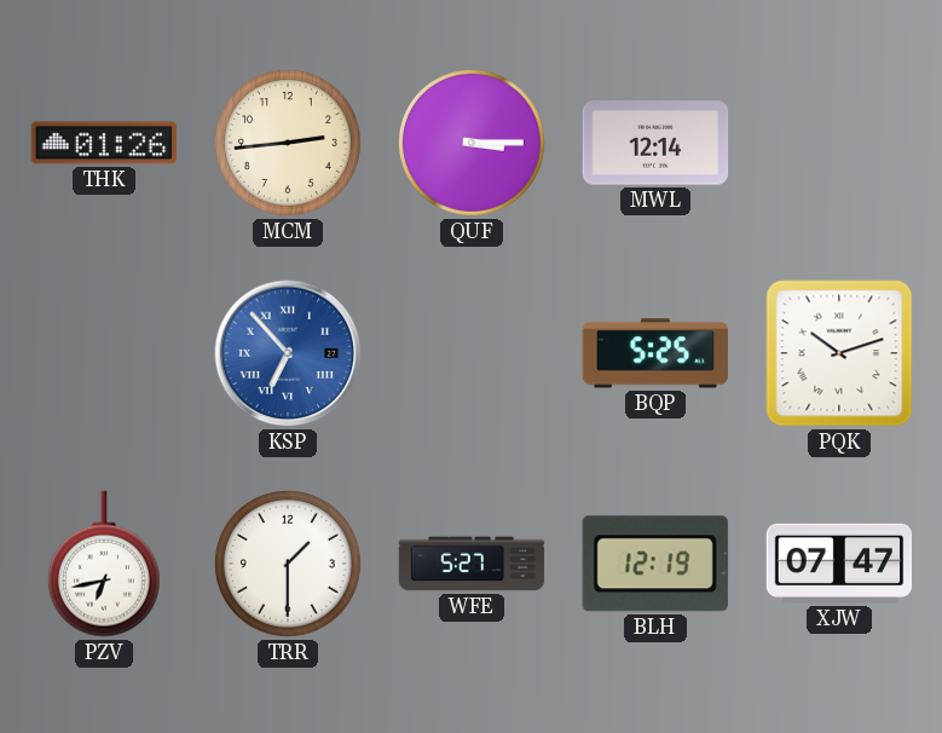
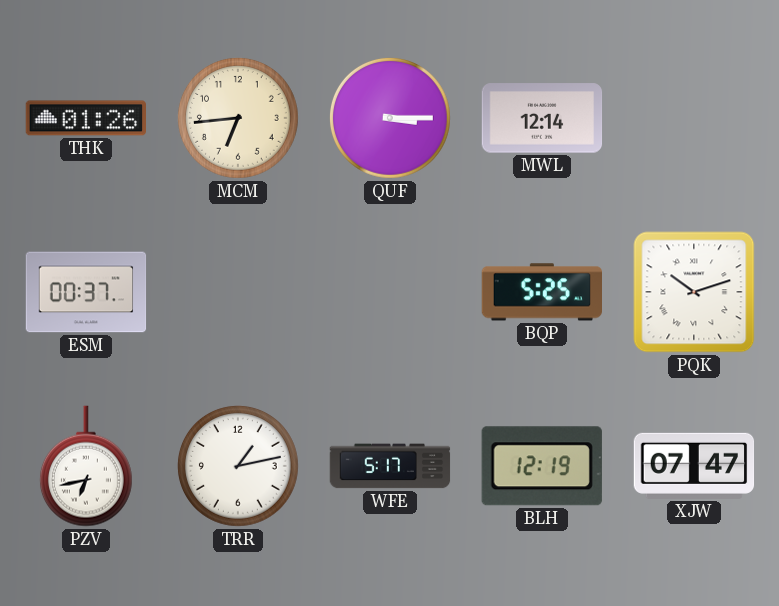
MCM: 2:44 -> 6:44 (238, 118)
ESM: none -> 00:37 (86, 292)
KSP: 6:53 -> none (288, 353)
TRR: 1:30 -> 1:13 (238, 466)
WFE: 5:27 -> 5:17 (390, 466)
